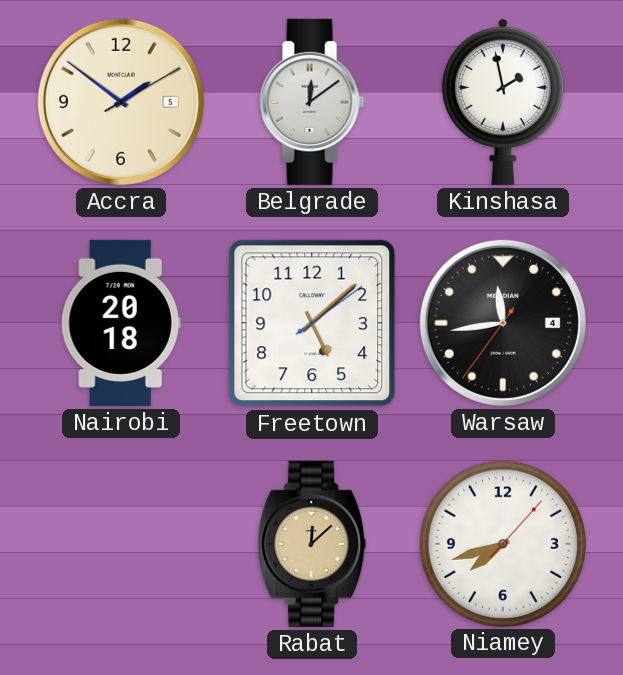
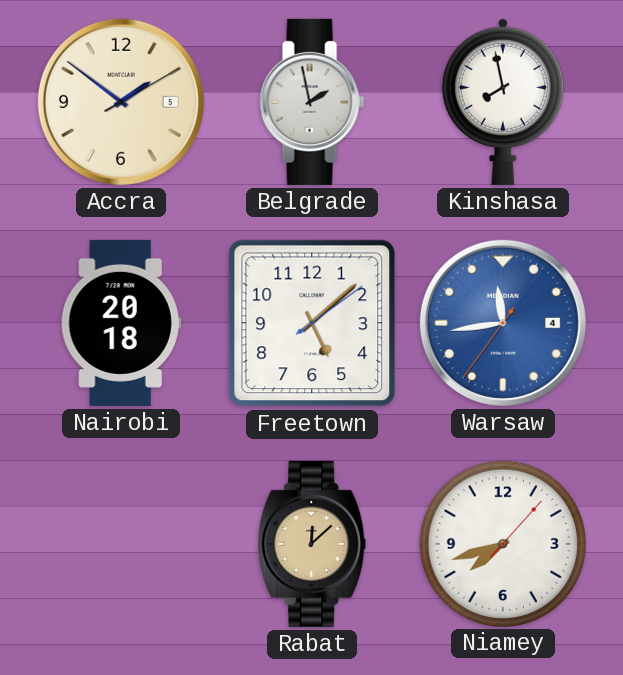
Belgrade: 12:09 -> 1:58 (312, 102)
Kinshasa: 1:58 -> 7:58 (503, 101)
Warsaw dial: black -> blue (503, 323)
